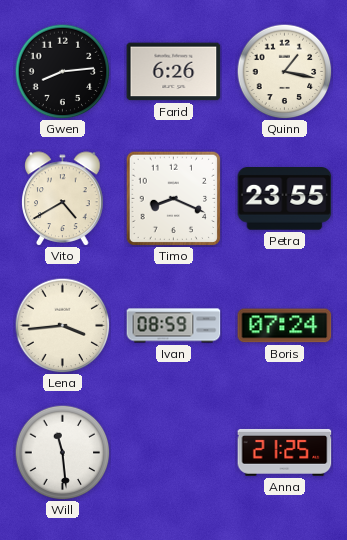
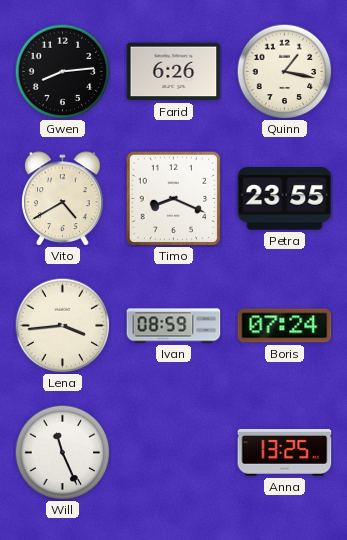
Will: 11:29 -> 11:26 (62, 452)
Anna: 21:25 -> 13:25 (285, 452)
